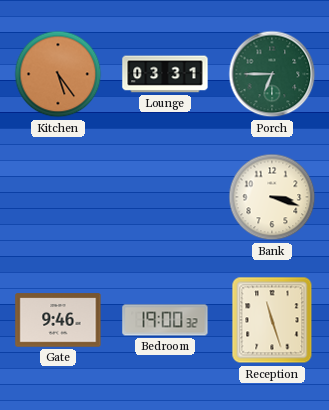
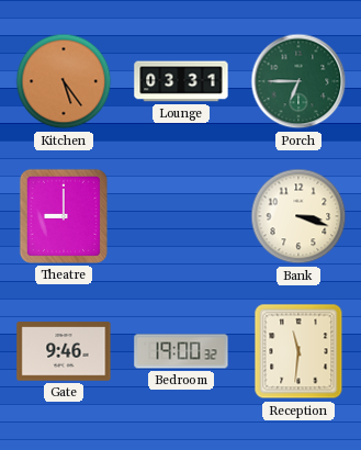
Theatre: none -> 9:00 (64, 216)
Reception: 11:27 -> 11:31 (298, 351)
